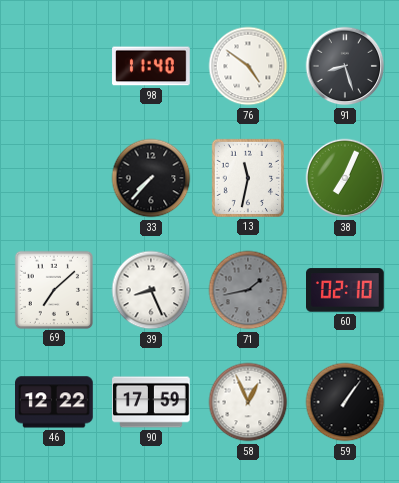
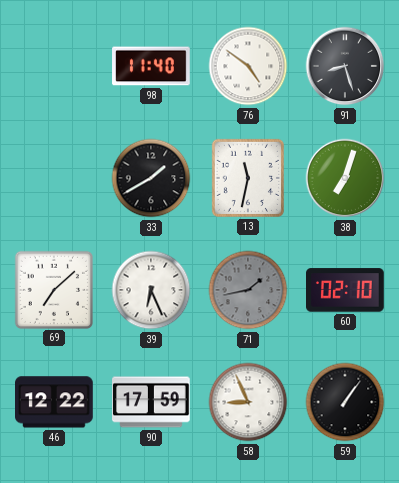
33: 7:37 -> 1:40 (151, 178)
38: 7:04 -> 7:03 (345, 178)
39: 8:26 -> 6:26 (151, 290)
58: 12:56 -> 8:56 (248, 402)
